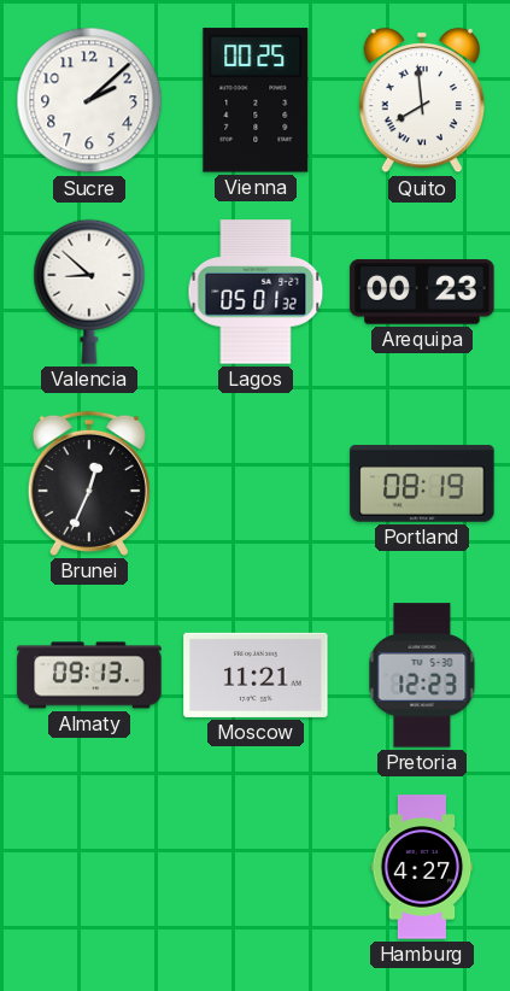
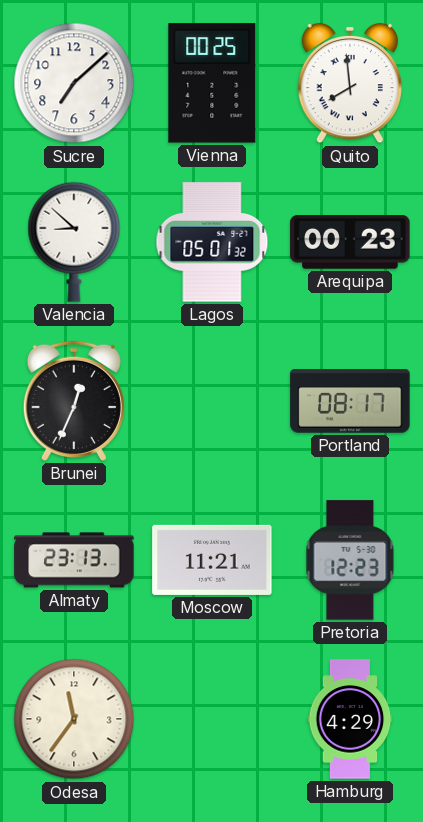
Sucre: 2:08 -> 7:08 (74, 83)
Portland: 08:19 -> 08:17 (350, 401)
Almaty: 09:13 -> 23:13 (74, 560)
Odesa: none -> 11:36 (74, 719)
Hamburg: 4:27 -> 4:29 (350, 719)
